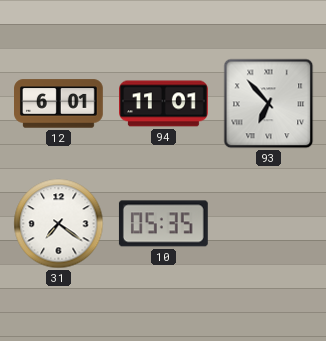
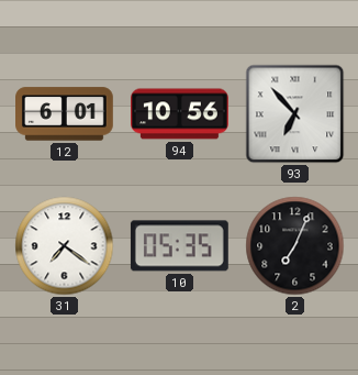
94: 11:01 -> 10:56 (180, 114)
2: none -> 7:04 (295, 246)
